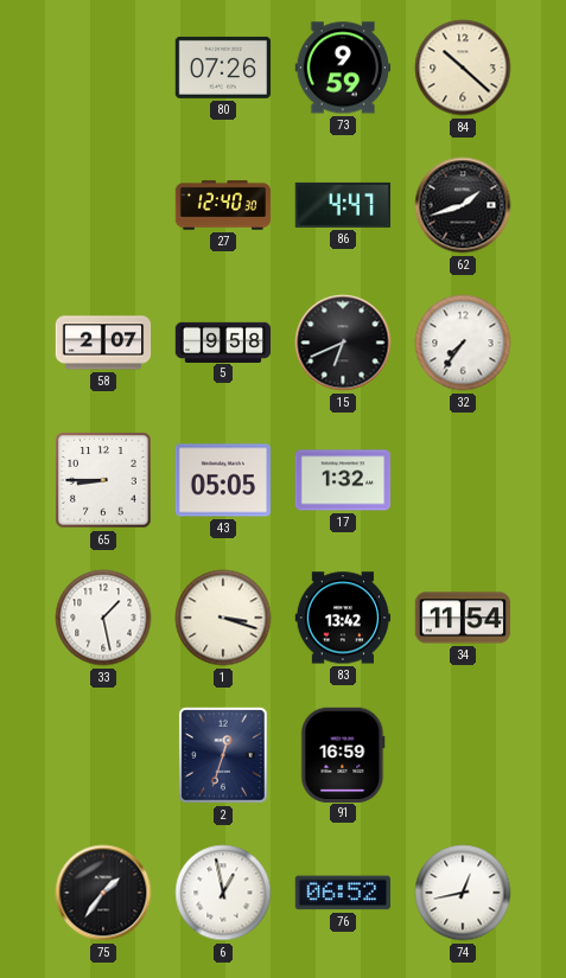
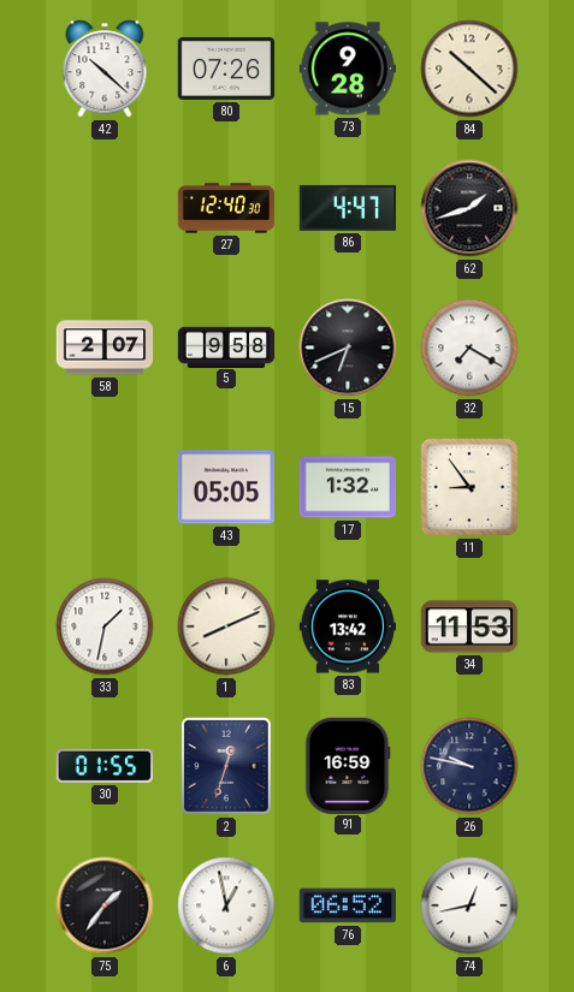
42: none -> 10:22 (105, 69)
73: 9:59 -> 9:28 (348, 69)
32: 7:36 -> 7:20 (469, 348)
65: 8:45 -> none (103, 480)
11: none -> 8:54 (469, 487)
33: 1:28 -> 1:32 (105, 626)
1: 3:18 -> 8:11 (226, 626)
34: 11:54 -> 11:53 (469, 626)
30: none -> 01:55 (103, 766)
26: none -> 9:47 (469, 766)
